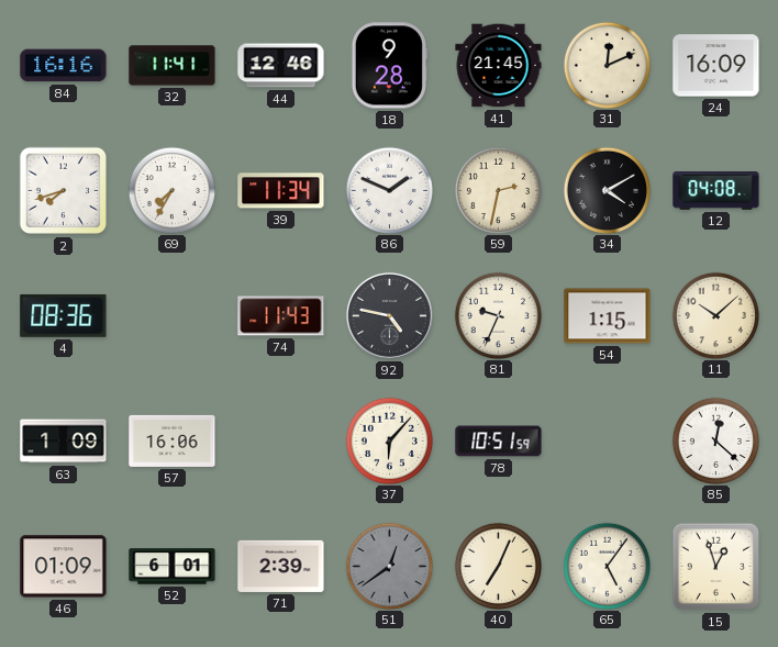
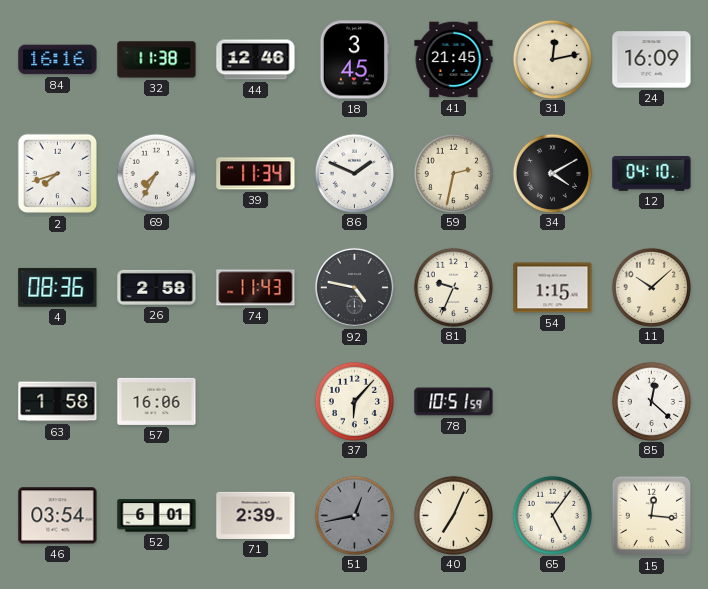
32: 11:41 -> 11:38 (157, 60)
18: 9:28 -> 3:45 (354, 60)
31: 12:11 -> 12:13 (552, 59)
12: 04:08 -> 04:10 (652, 174)
26: none -> 2:58 (157, 287)
63: 1:09 -> 1:58 (58, 402)
46: 01:09 -> 03:54 (58, 516)
51: 12:39 -> 12:43 (354, 515)
15: 12:57 -> 12:16 (652, 516)
